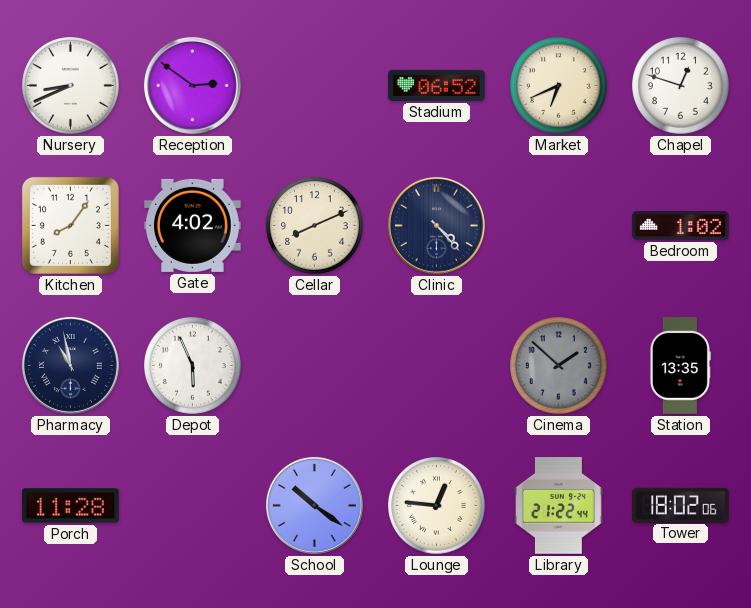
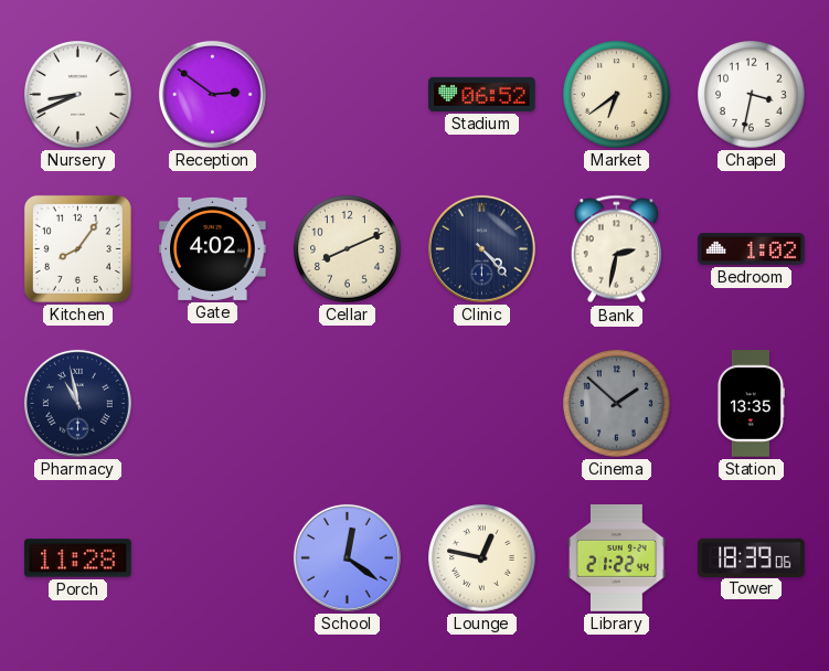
Market: 6:41 -> 6:39 (617, 95)
Chapel: 12:48 -> 3:32 (752, 95)
Bank: none -> 2:32 (616, 249)
Depot: 5:56 -> none (193, 366)
School: 10:21 -> 12:21 (347, 557)
Lounge: 12:46 -> 12:47 (482, 558)
Tower: 18:02 -> 18:39 (752, 557)
